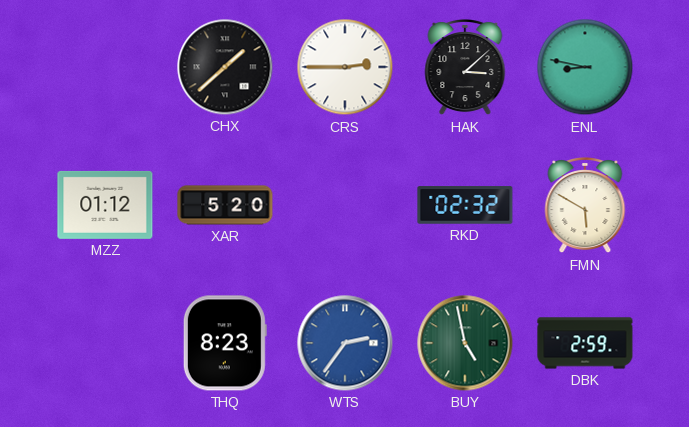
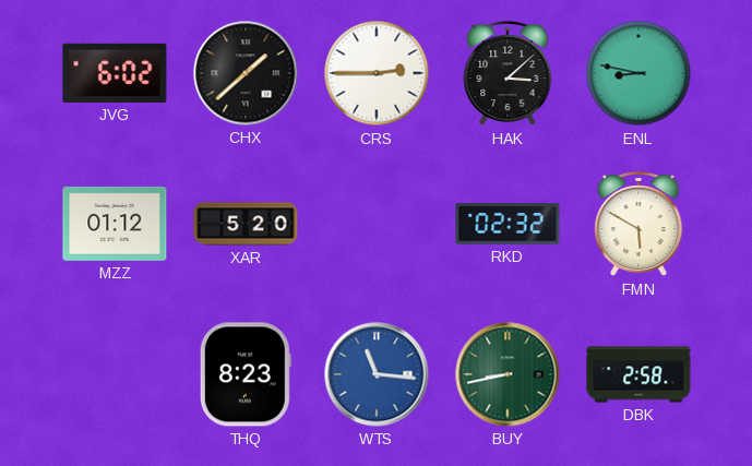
JVG: none -> 6:02 (115, 73)
WTS: 2:36 -> 11:16 (377, 374)
BUY: 4:58 -> 8:43 (508, 374)
DBK: 2:59 -> 2:58 (638, 374)
